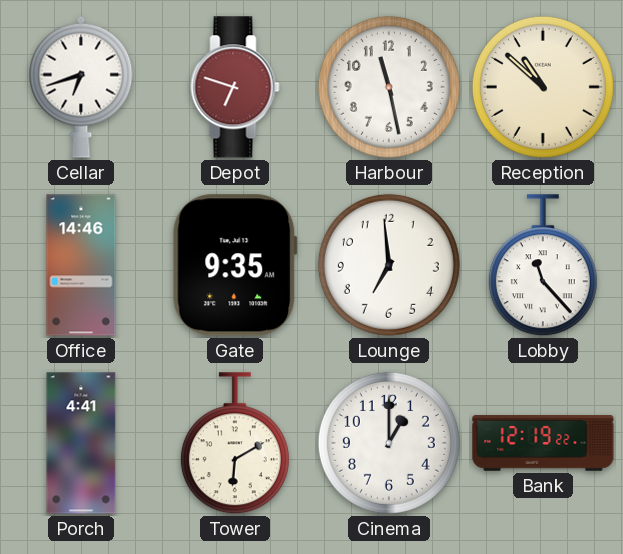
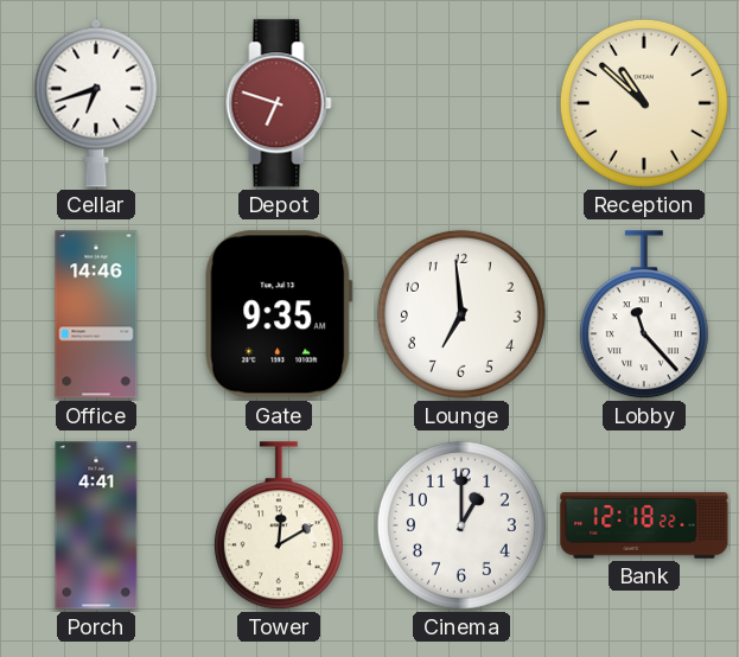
Harbour: 11:28 -> none (389, 87)
Tower: 6:10 -> 12:10 (279, 527)
Bank: 12:19 -> 12:18 (644, 525)
